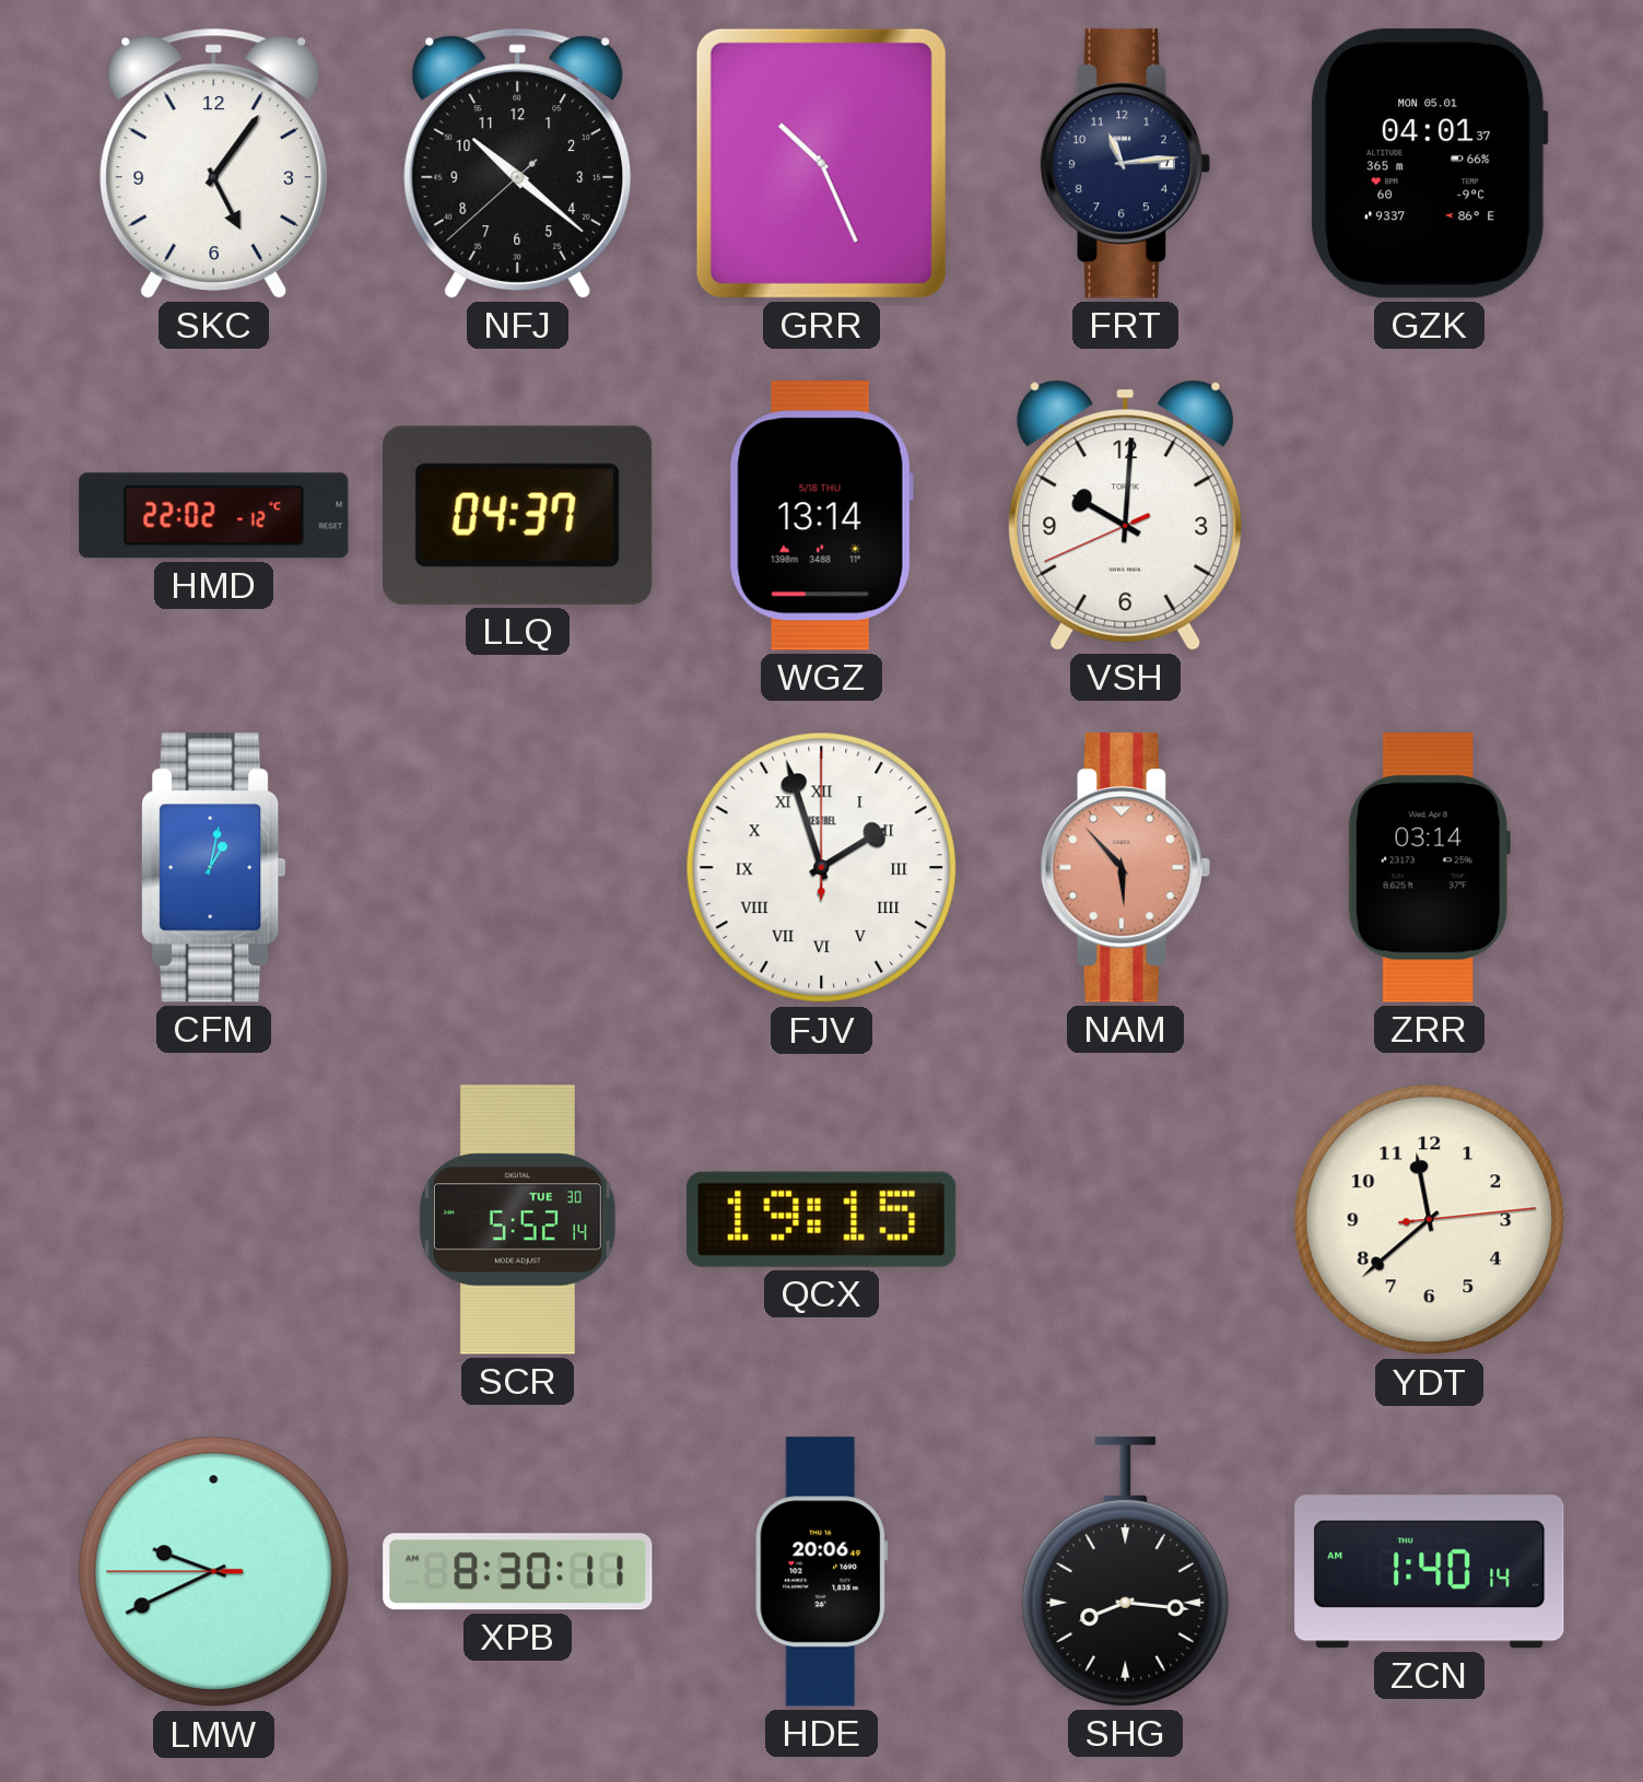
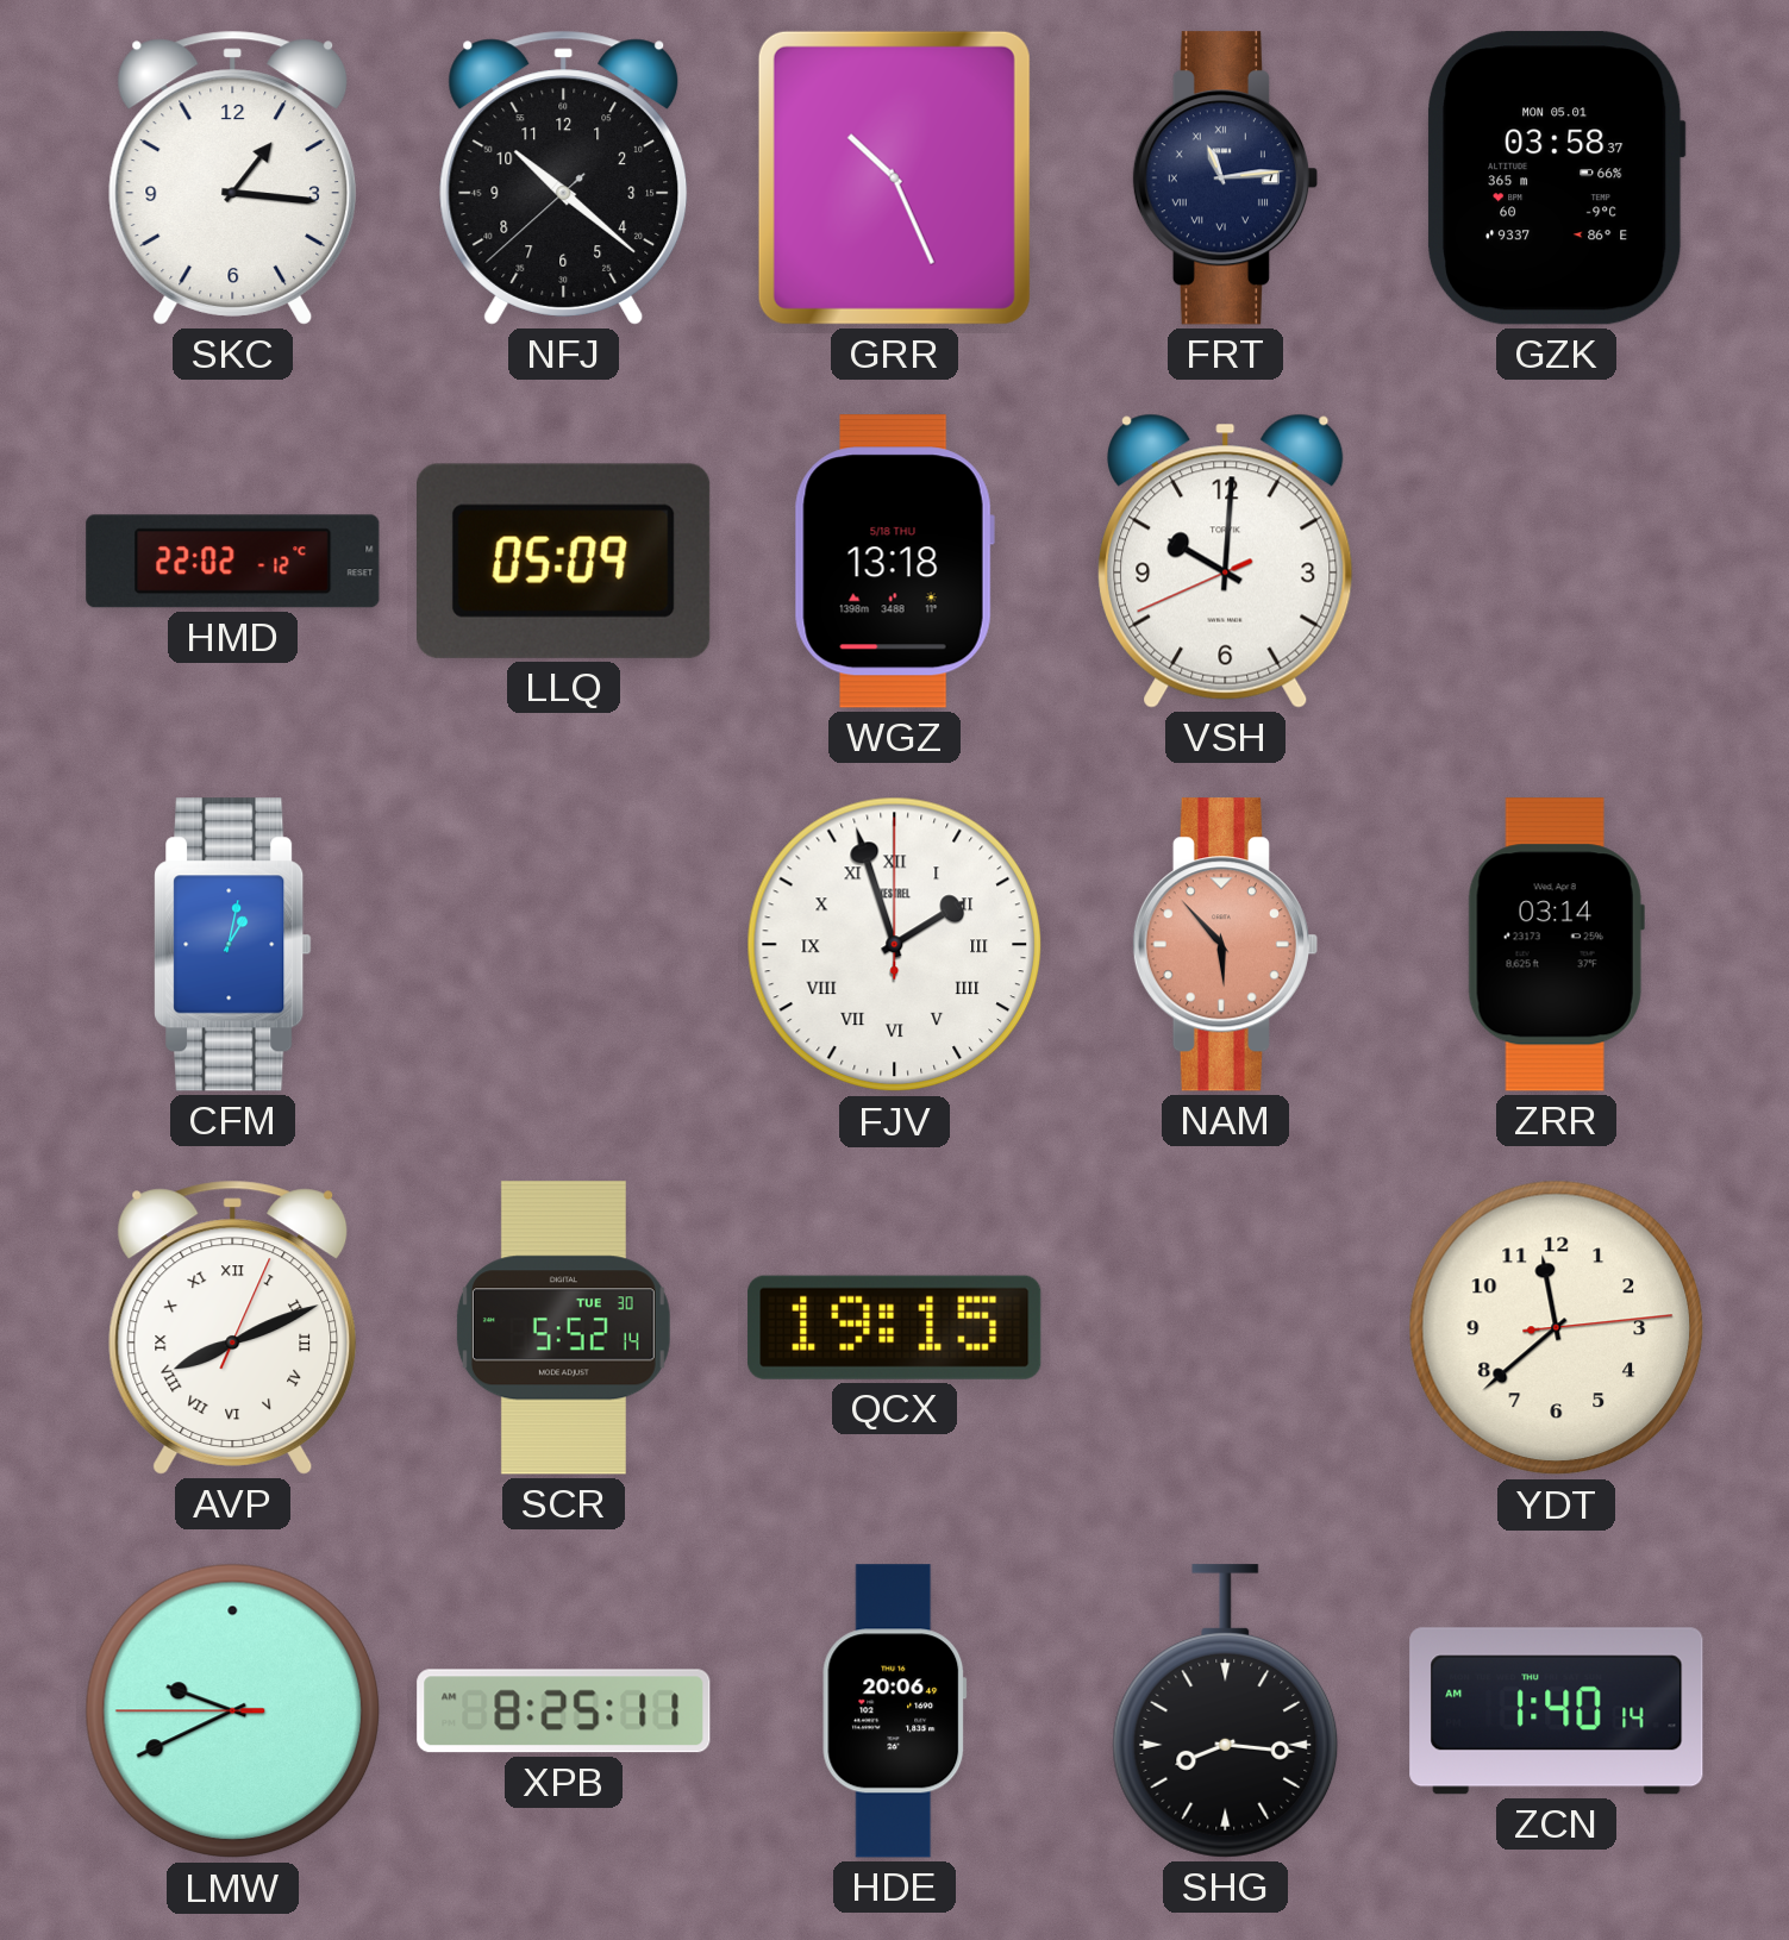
SKC: 5:06 -> 1:16 (233, 177)
FRT numerals: Arabic -> Roman (1225, 179)
GZK: 04:01 -> 03:58 (1557, 179)
LLQ: 04:37 -> 05:09 (563, 561)
WGZ: 13:14 -> 13:18 (894, 562)
AVP: none -> 8:11 (233, 1327)
XPB: 8:30 -> 8:25 (564, 1711)
